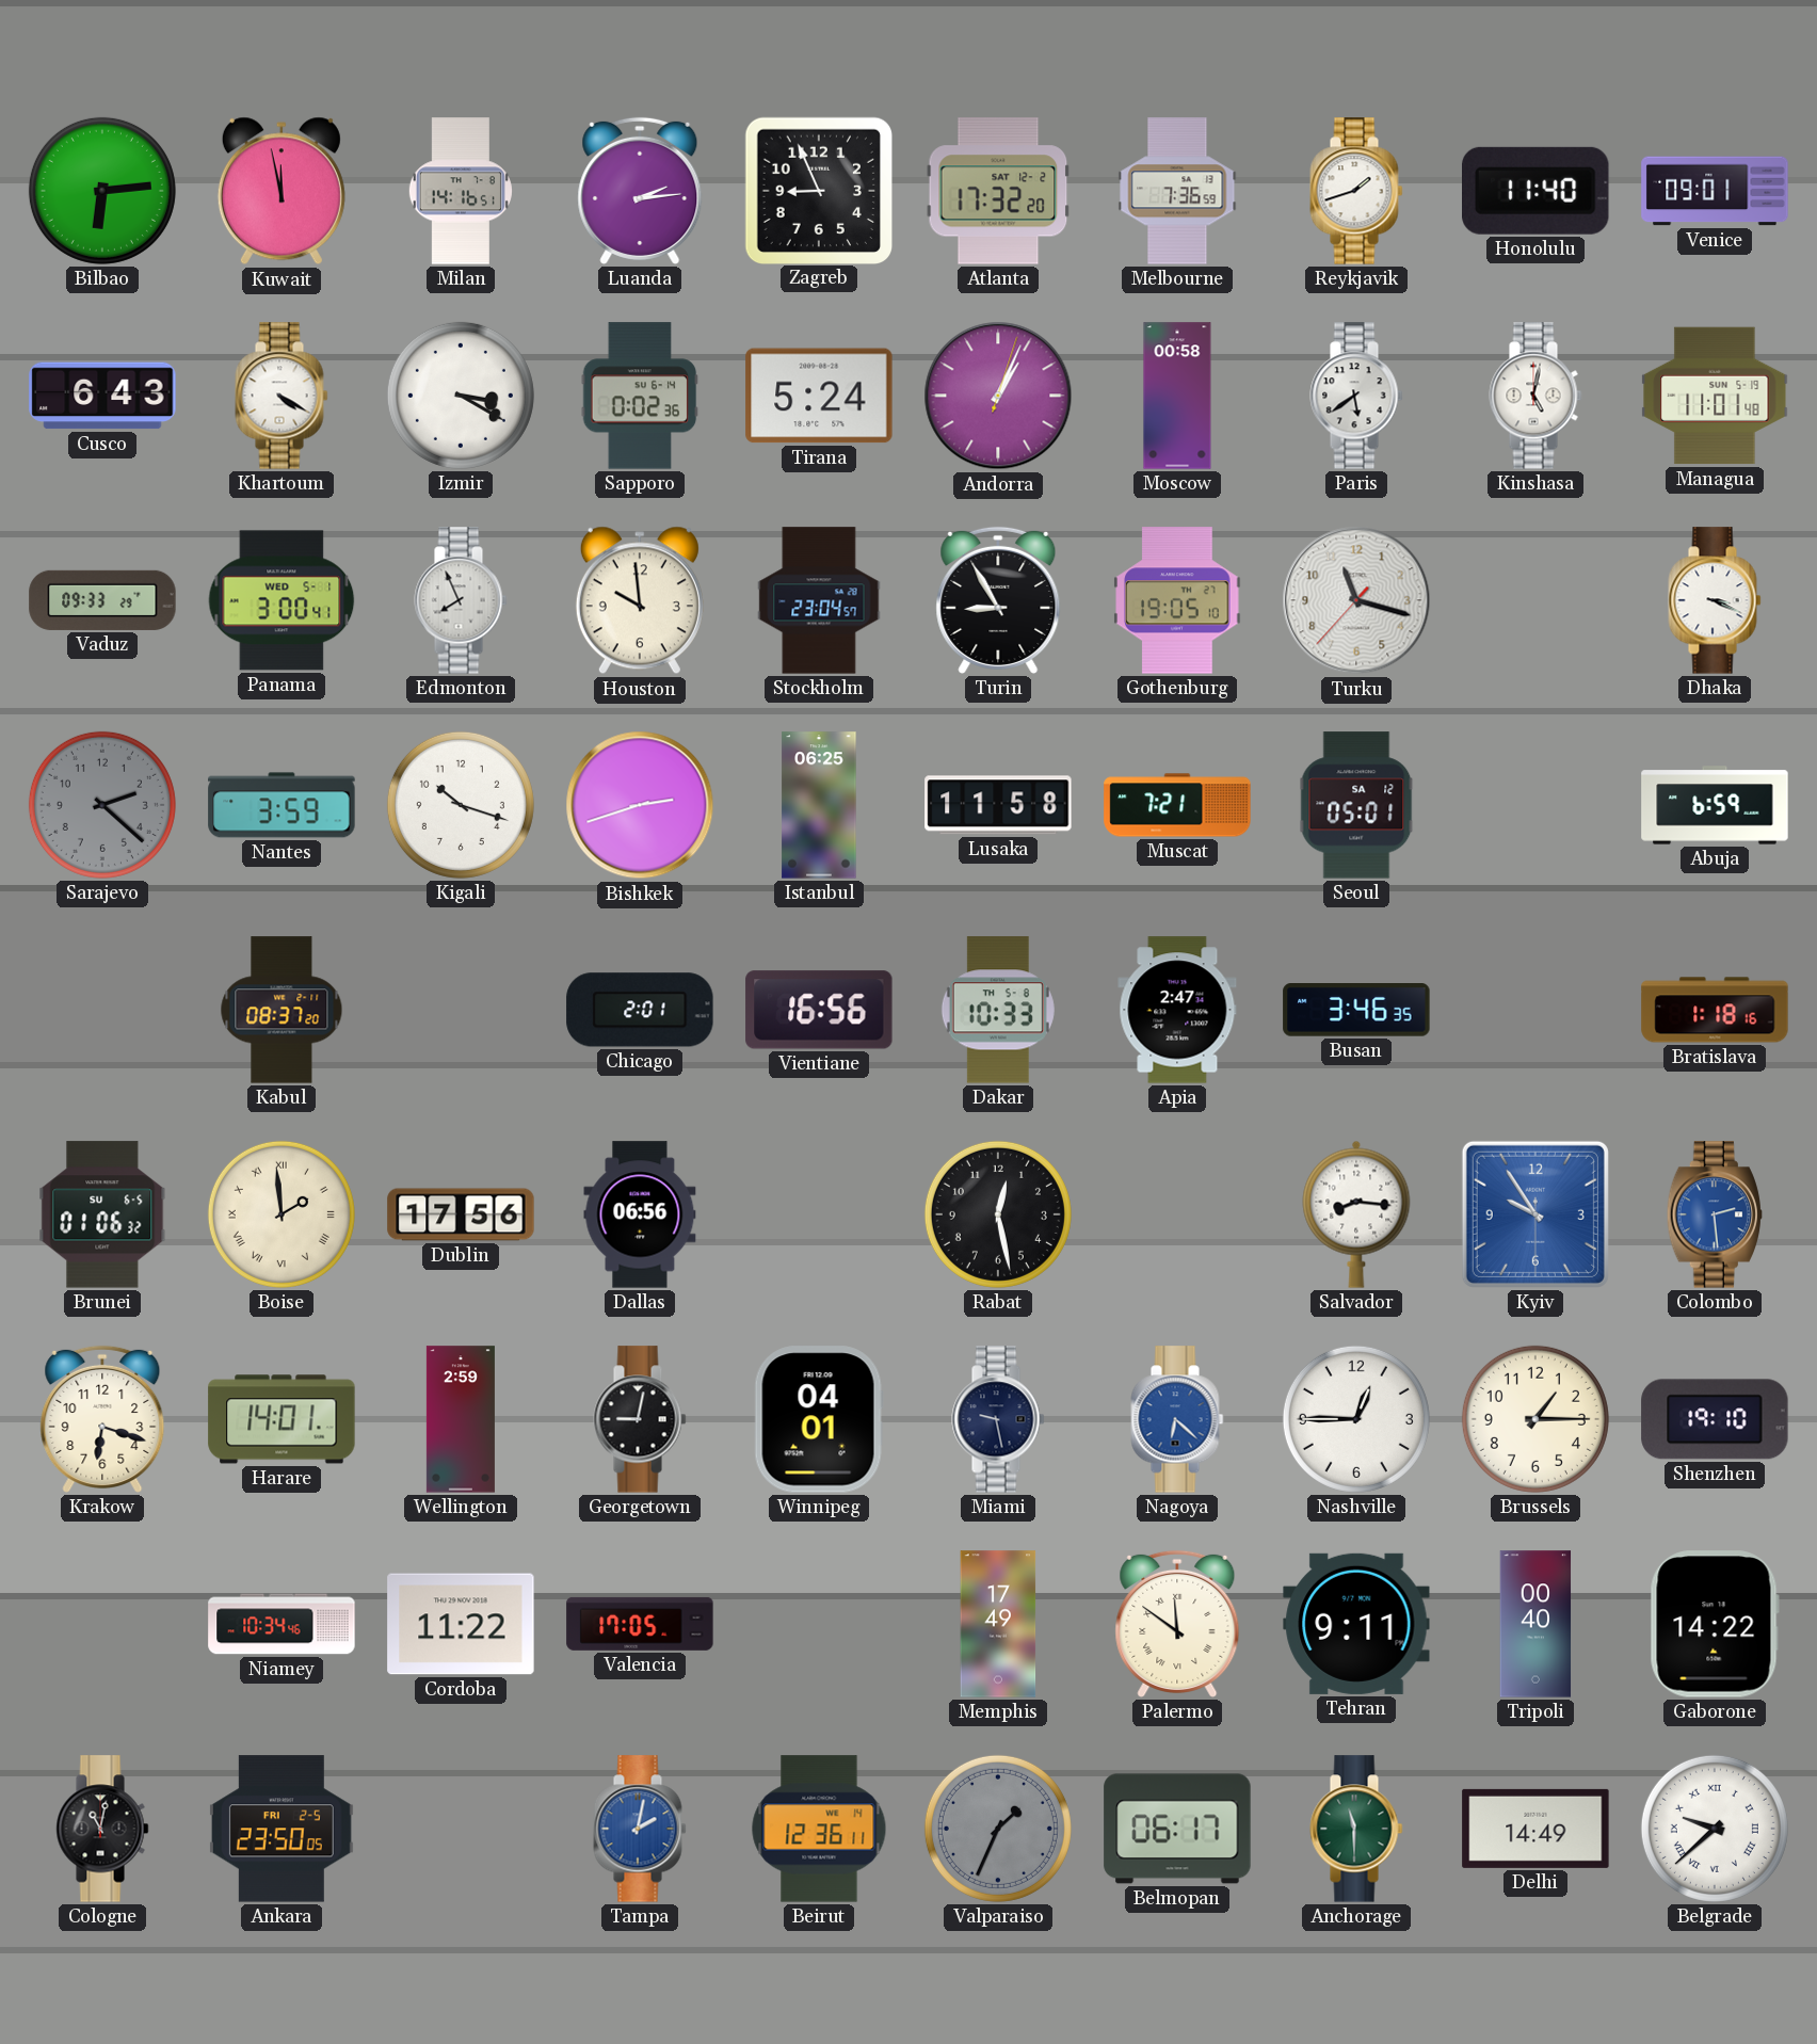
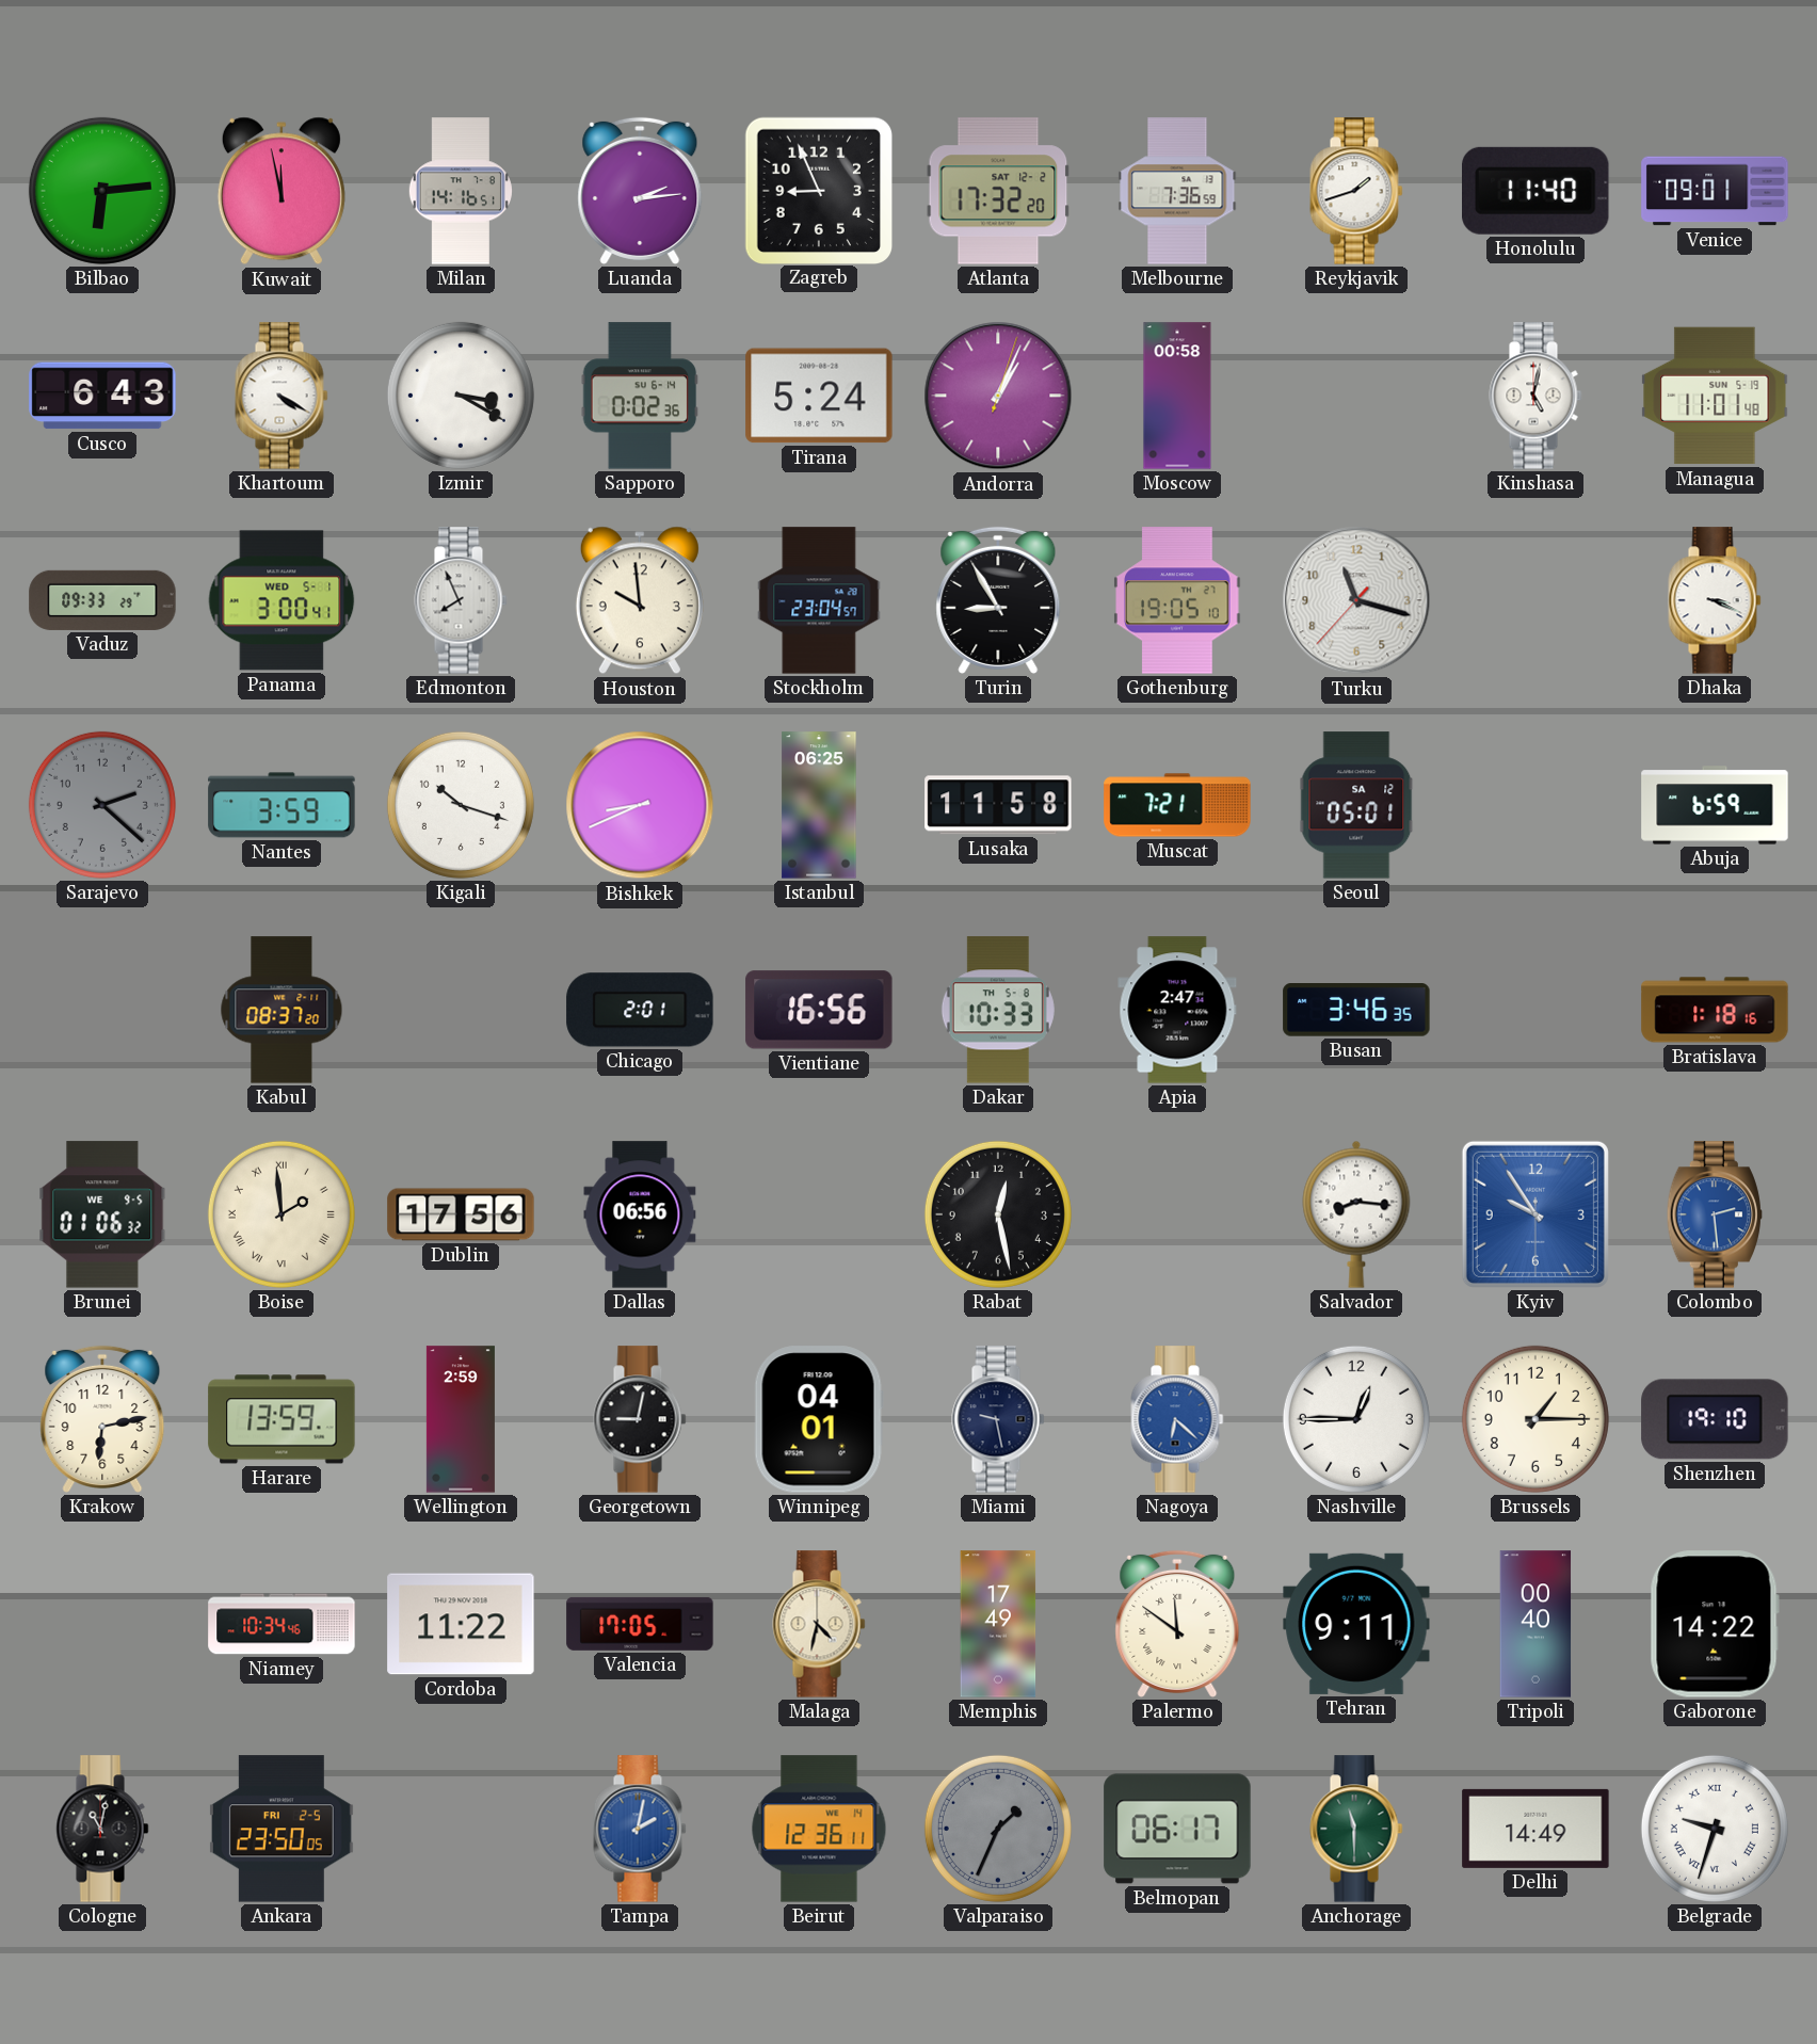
Paris: 5:39 -> none (1356, 396)
Bishkek: 2:42 -> 8:41 (640, 805)
Brunei date: SU 6-5 -> WE 9-5 (102, 1214)
Krakow: 6:18 -> 6:13 (102, 1419)
Harare: 14:01 -> 13:59 (282, 1419)
Malaga: none -> 4:32 (819, 1624)
Belgrade: 9:38 -> 9:33 (1715, 1829)
